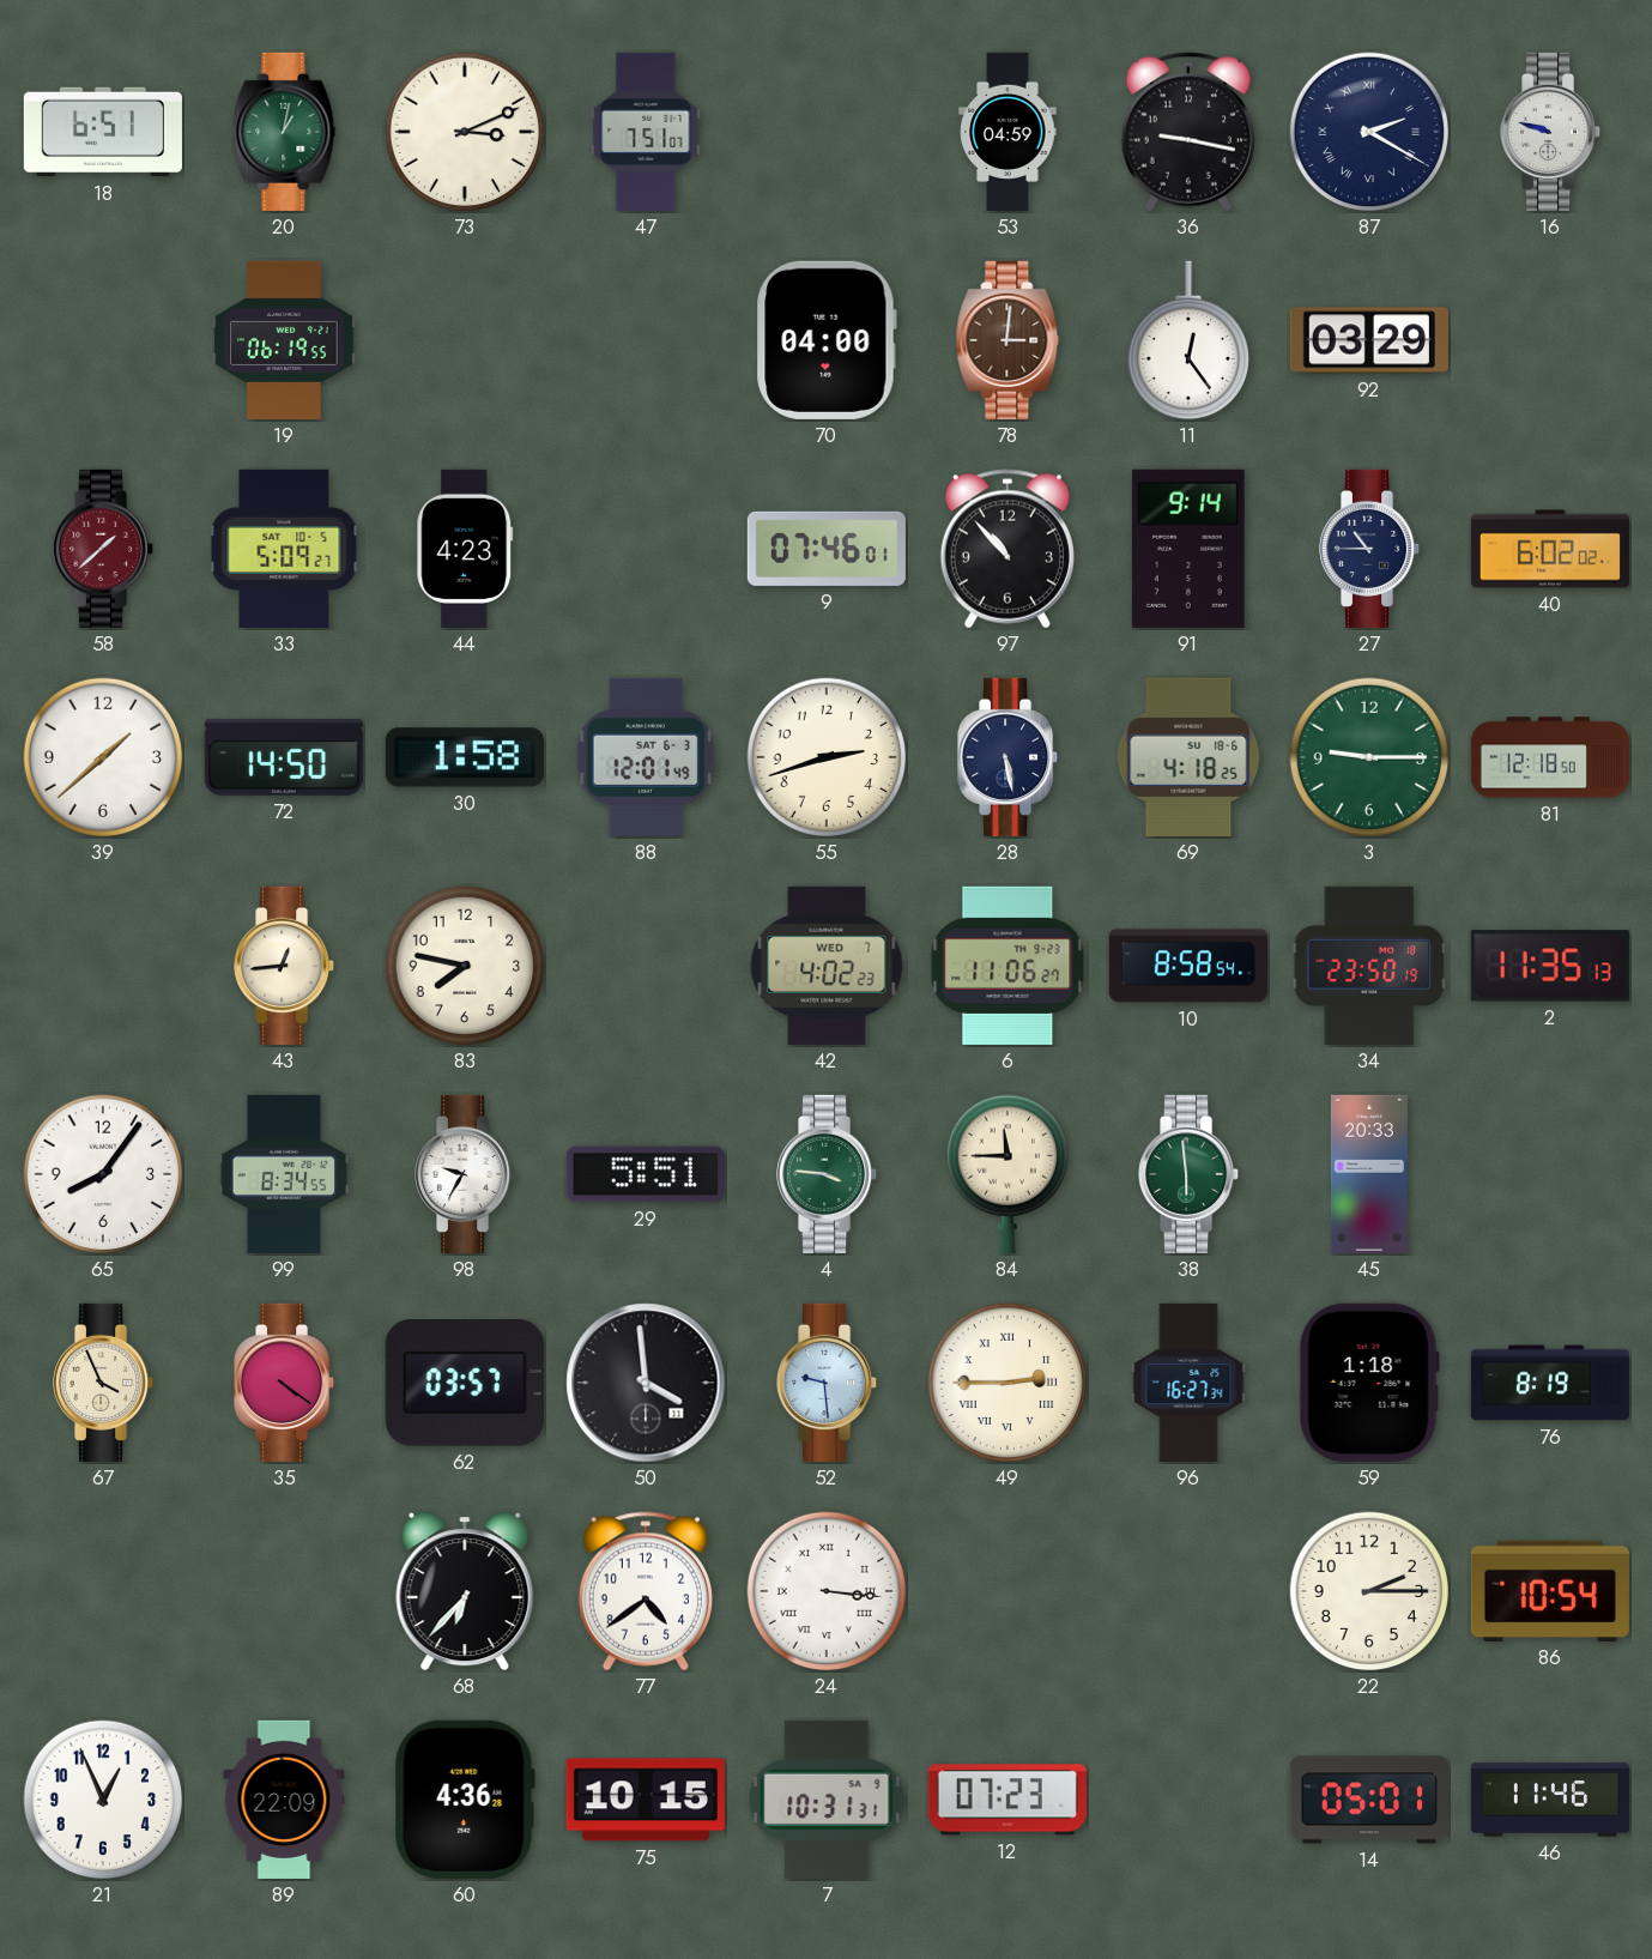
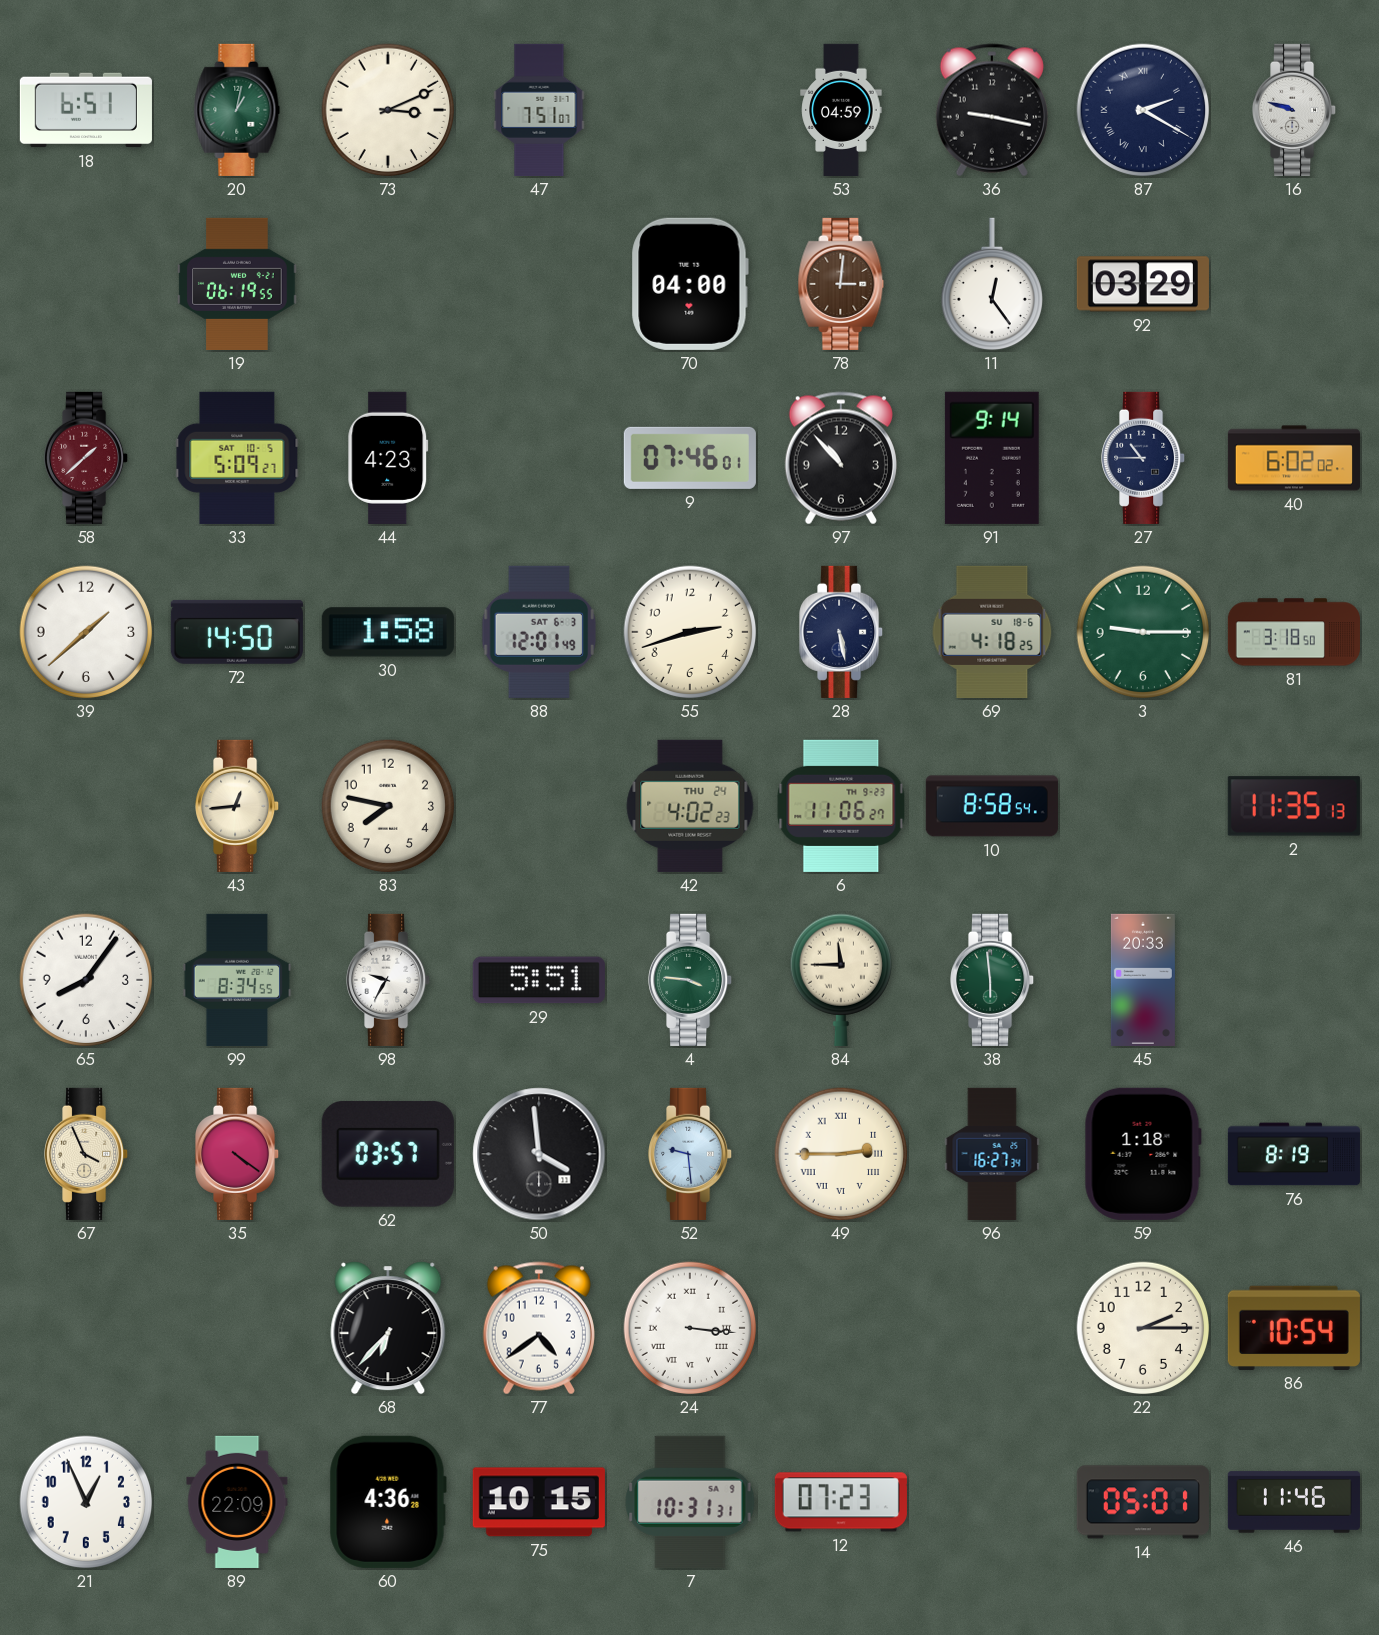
81: 12:18 -> 3:18 (1294, 632)
42 date: WED 7 -> THU 24 (690, 806)
34: 23:50 -> none (1369, 966)
